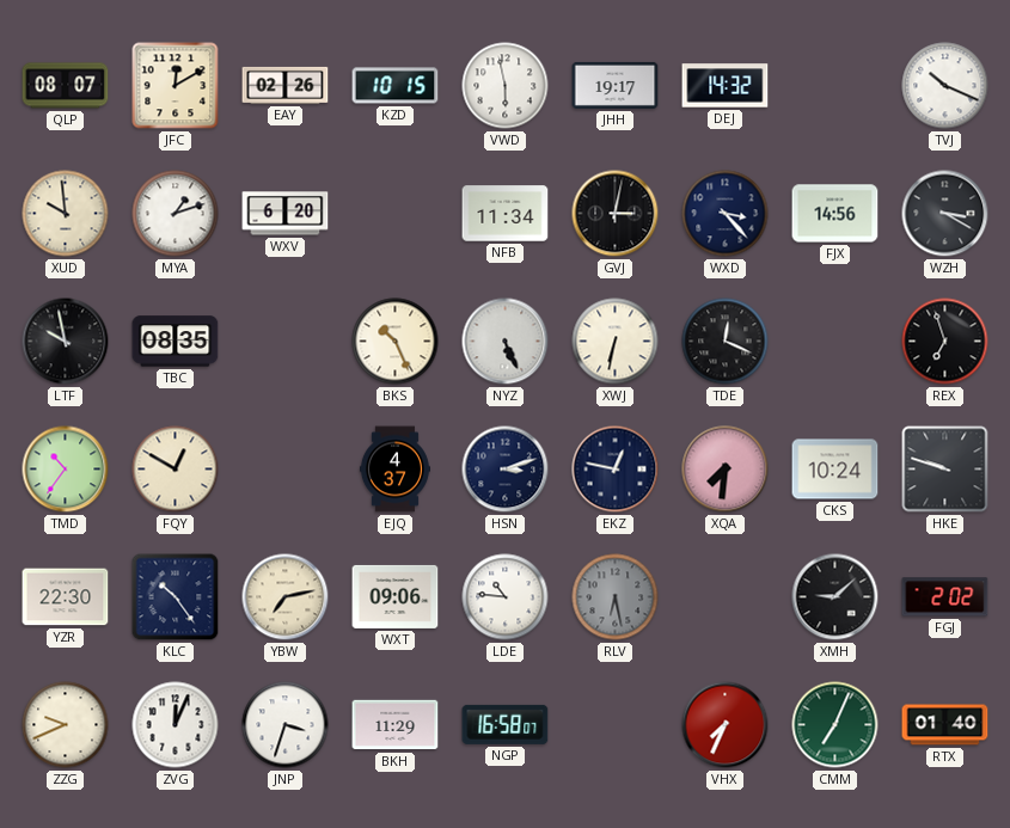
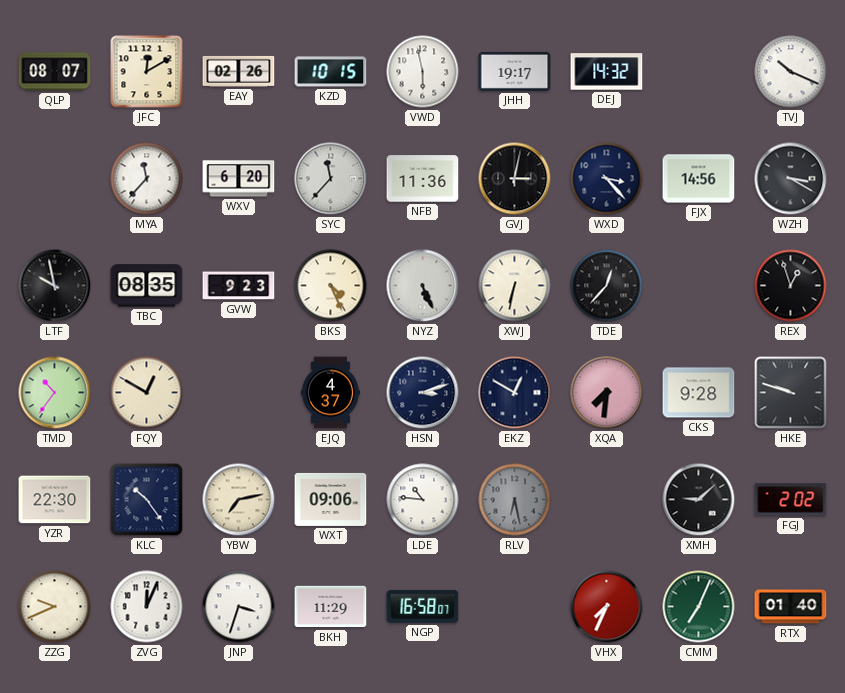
XUD: 9:59 -> none (66, 214)
MYA: 1:12 -> 11:37 (147, 179)
SYC: none -> 11:37 (331, 179)
NFB: 11:34 -> 11:36 (423, 179)
GVW: none -> 9:23 (239, 286)
BKS: 10:26 -> 4:26 (331, 286)
TDE: 12:19 -> 12:37 (607, 286)
REX: 6:57 -> 12:57 (791, 286)
EKZ: 12:47 -> 12:50 (515, 393)
CKS: 10:24 -> 9:28 (699, 393)
